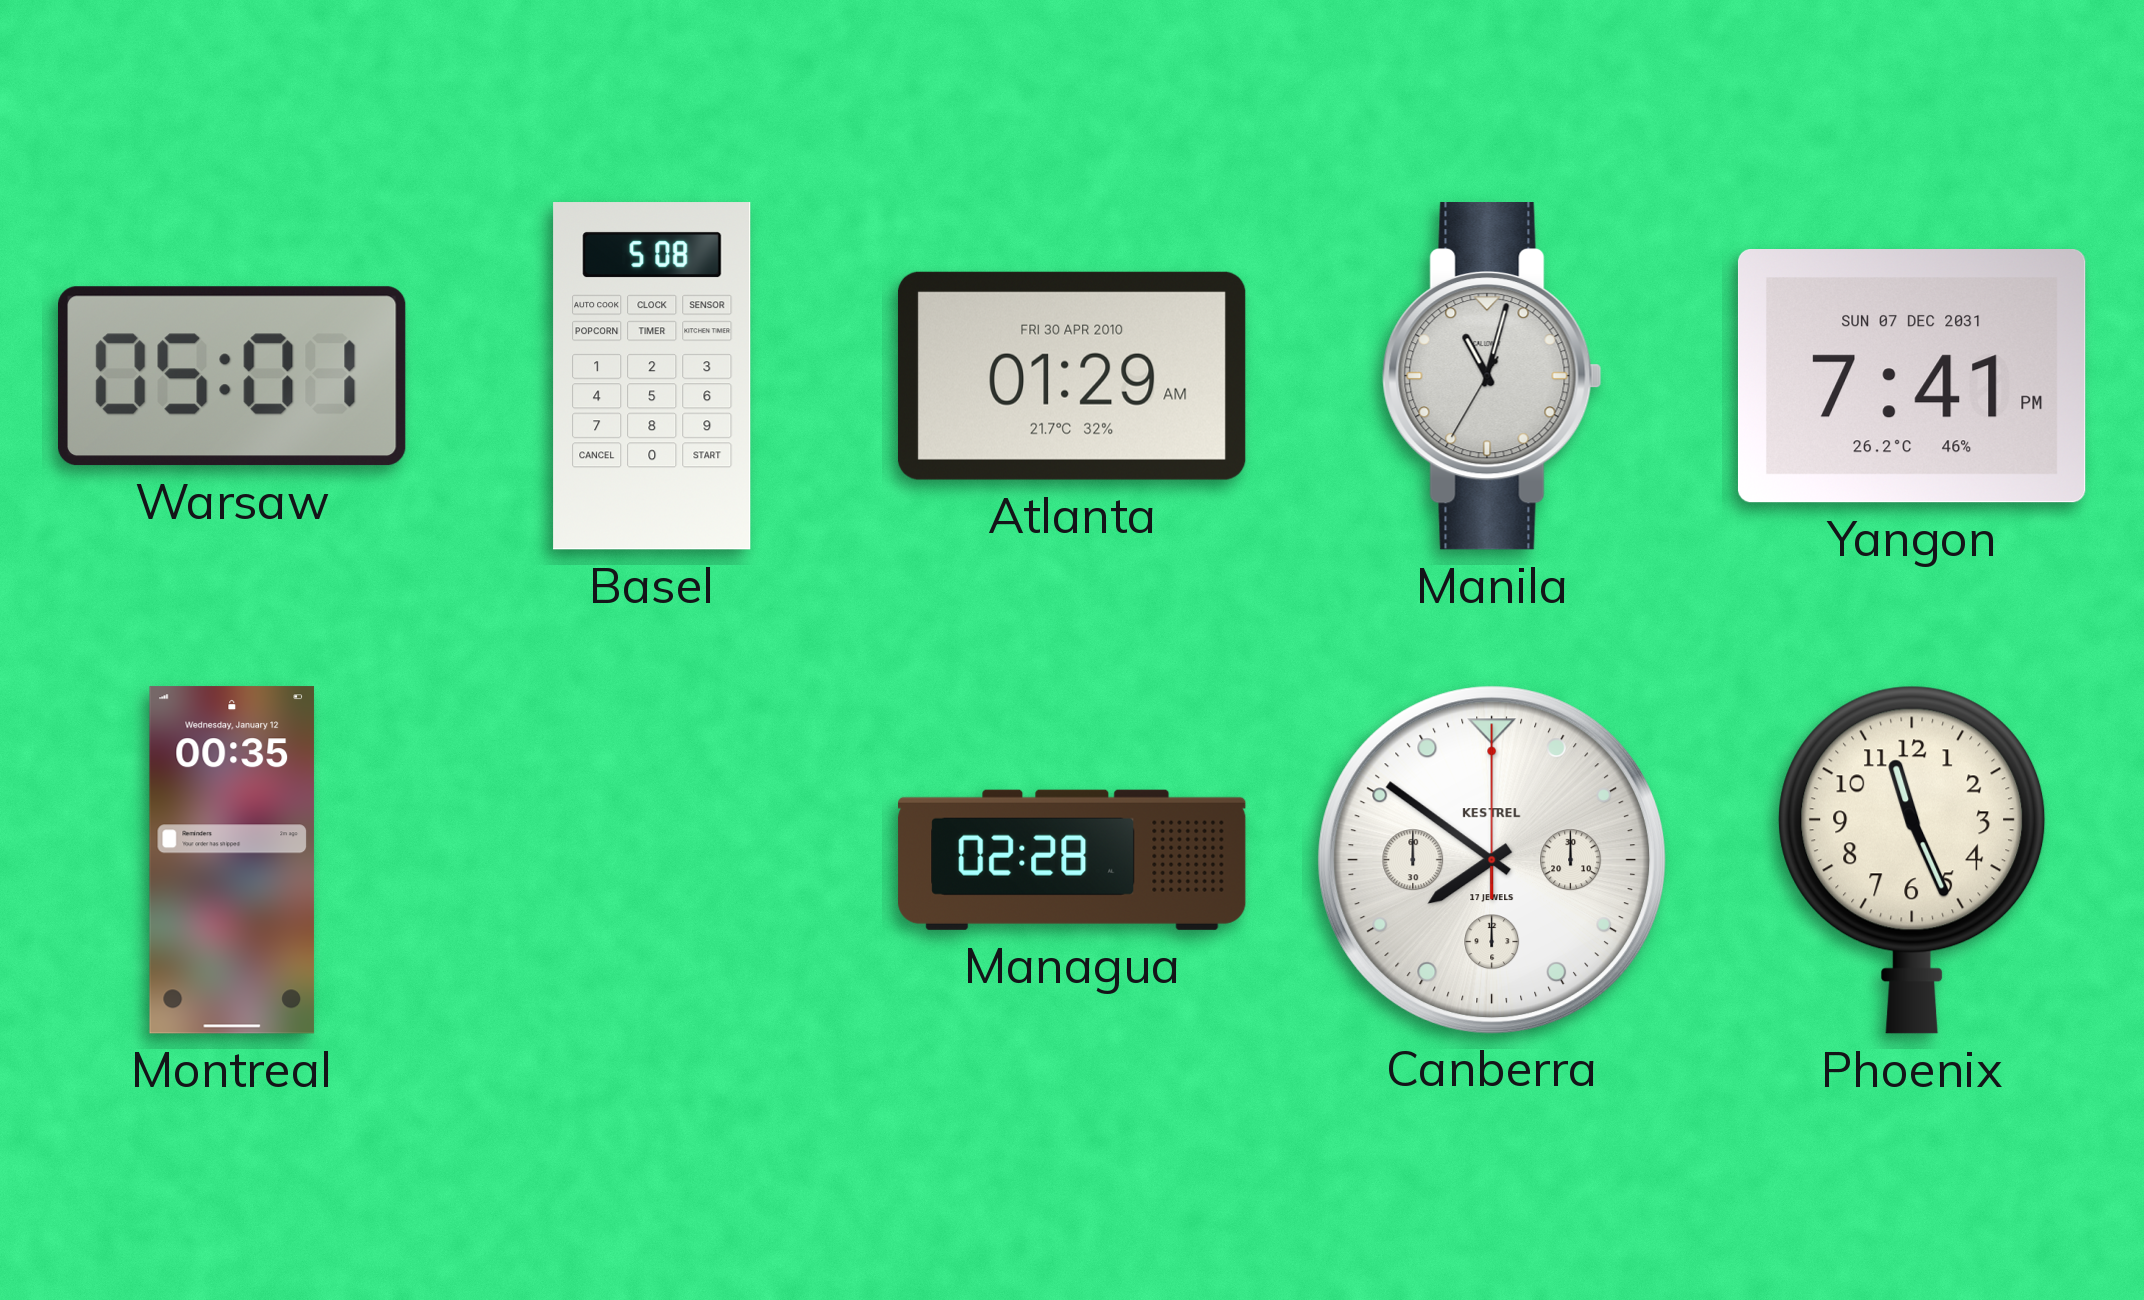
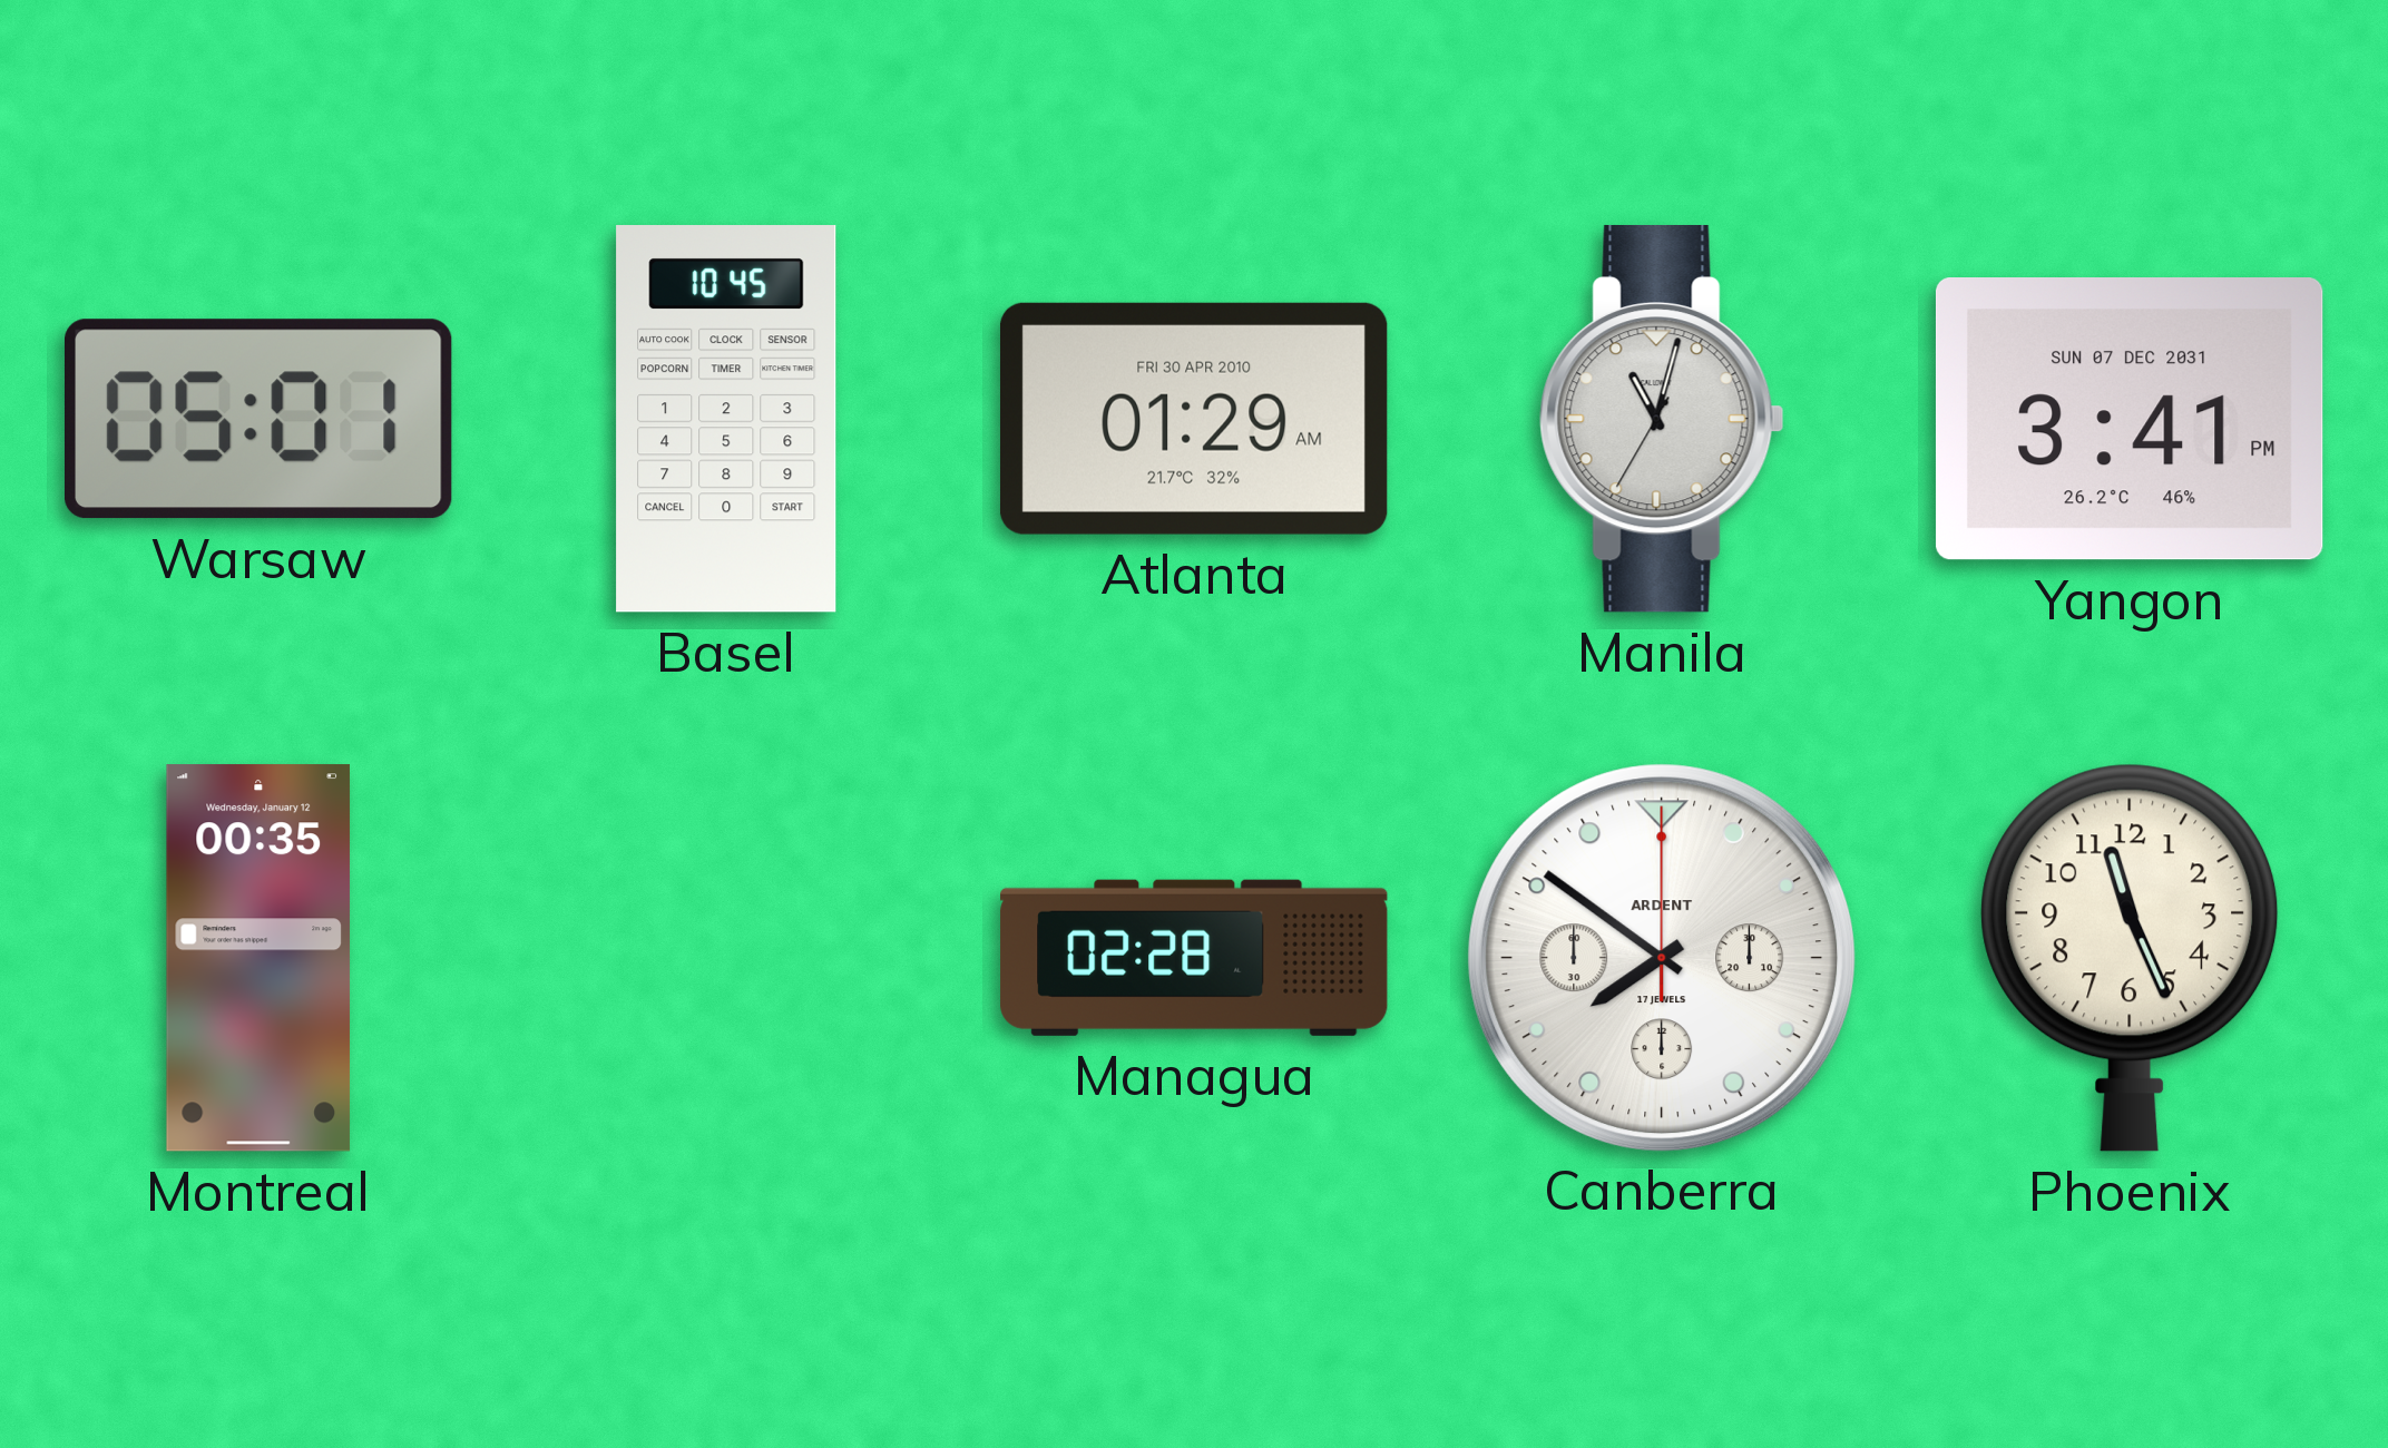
Basel: 5:08 -> 10:45 (726, 419)
Yangon: 7:41 -> 3:41 (2130, 420)
Canberra brand: KESTREL -> ARDENT (1661, 957)
